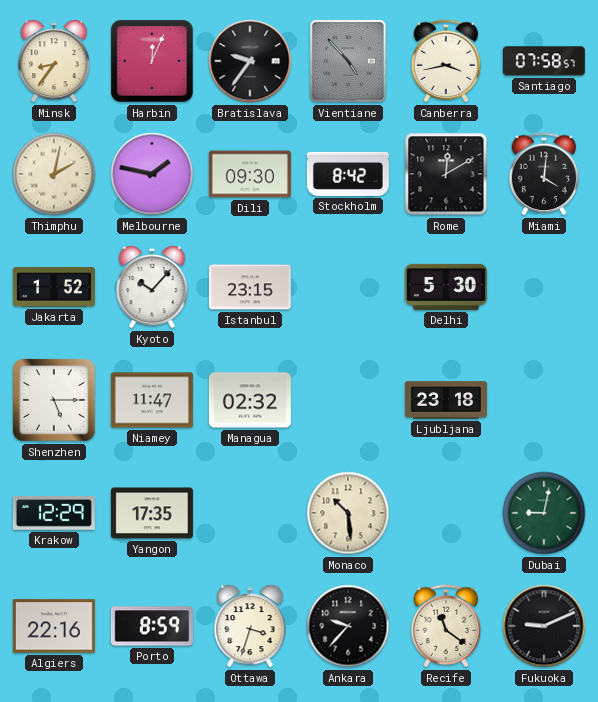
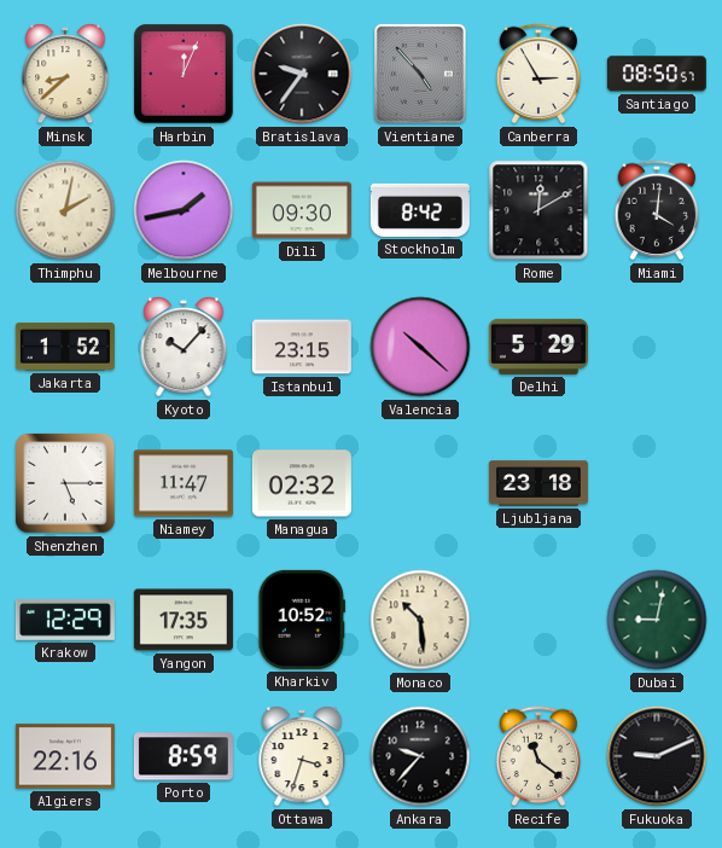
Minsk: 8:36 -> 8:38 (65, 75)
Canberra: 3:43 -> 2:55 (538, 74)
Santiago: 07:58 -> 08:50 (657, 74)
Melbourne: 1:47 -> 1:43 (184, 210)
Valencia: none -> 10:22 (420, 347)
Delhi: 5:30 -> 5:29 (538, 347)
Kharkiv: none -> 10:52 (302, 620)
